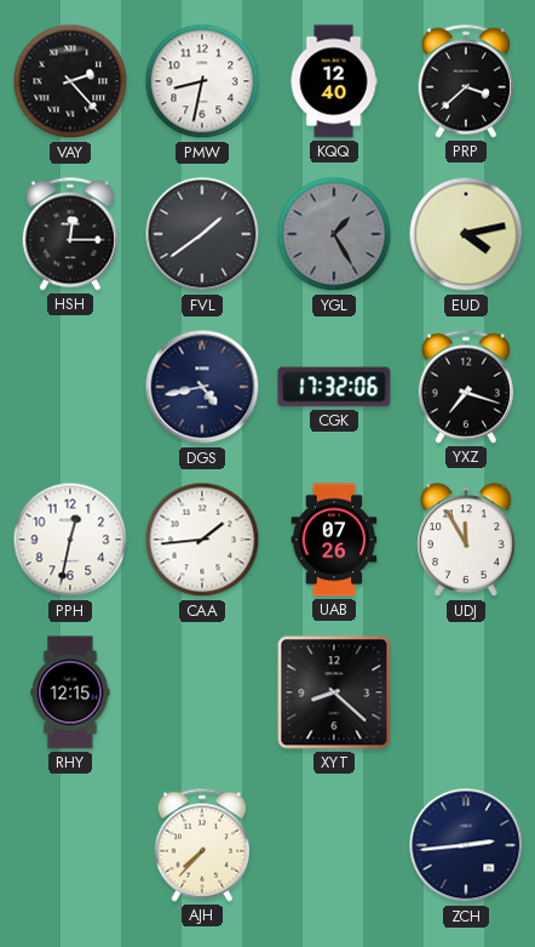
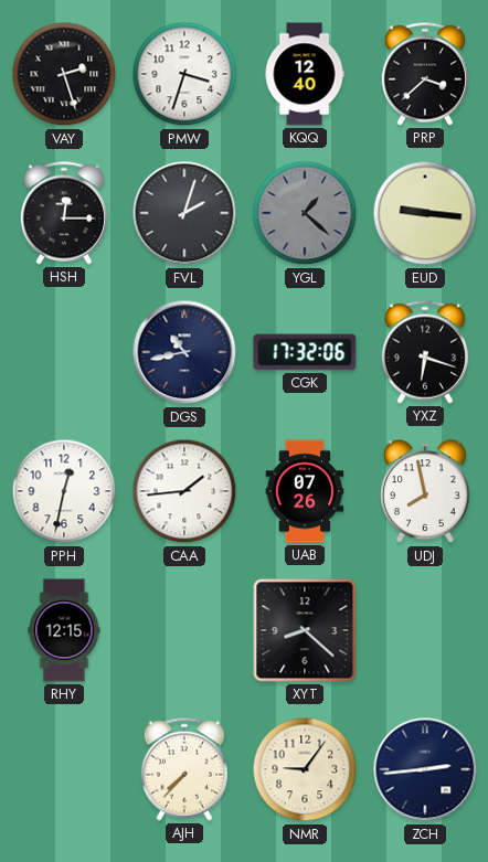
VAY: 2:23 -> 2:27 (64, 74)
PMW: 8:32 -> 3:33 (184, 74)
FVL: 1:39 -> 2:03 (184, 213)
YGL: 1:25 -> 1:22 (305, 213)
EUD: 4:13 -> 9:16 (425, 213)
DGS: 4:43 -> 10:43 (184, 352)
YXZ: 7:18 -> 6:18 (425, 352)
UDJ: 11:55 -> 7:58 (425, 492)
NMR: none -> 9:06 (305, 769)
